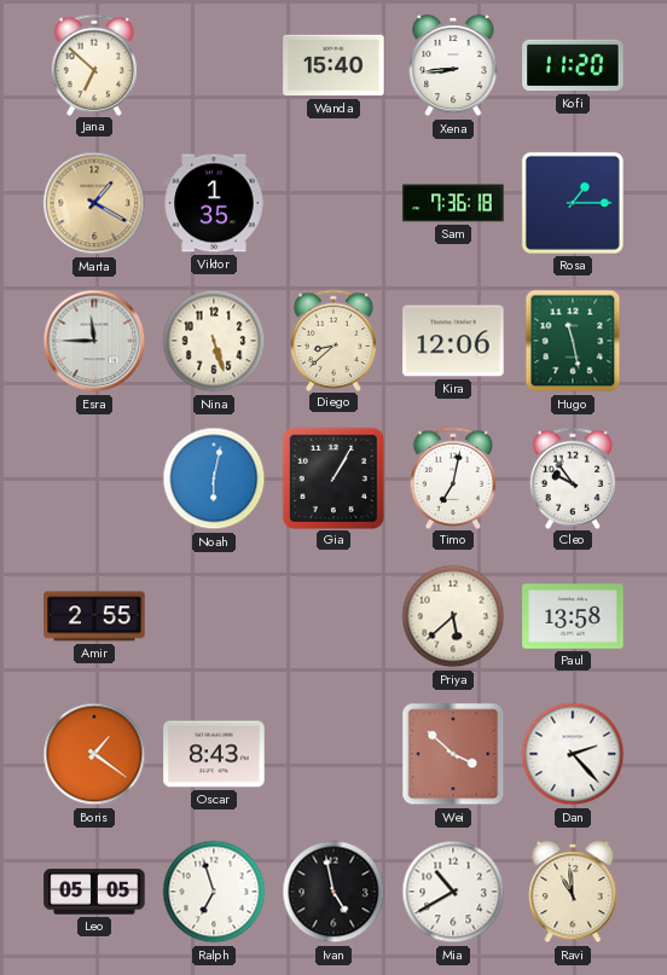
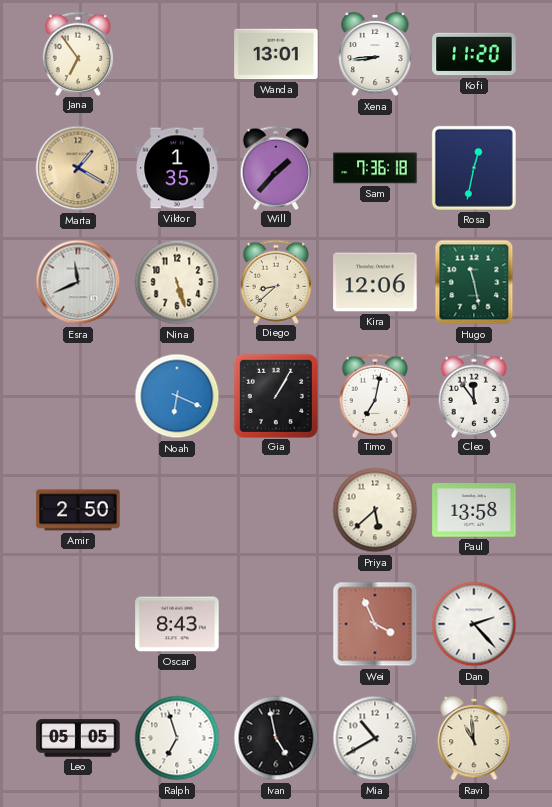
Jana: 6:52 -> 6:54 (78, 53)
Wanda: 15:40 -> 13:01 (276, 54)
Will: none -> 1:37 (276, 167)
Rosa: 1:15 -> 12:32 (474, 168)
Esra: 11:45 -> 11:41 (78, 282)
Noah: 6:02 -> 6:19 (177, 396)
Cleo: 9:54 -> 11:54 (474, 395)
Amir: 2:55 -> 2:50 (78, 510)
Boris: 1:21 -> none (94, 754)
Wei: 3:52 -> 3:56 (375, 624)
